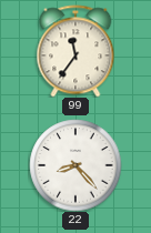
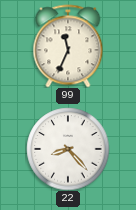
99: 11:36 -> 11:34 (68, 46)
